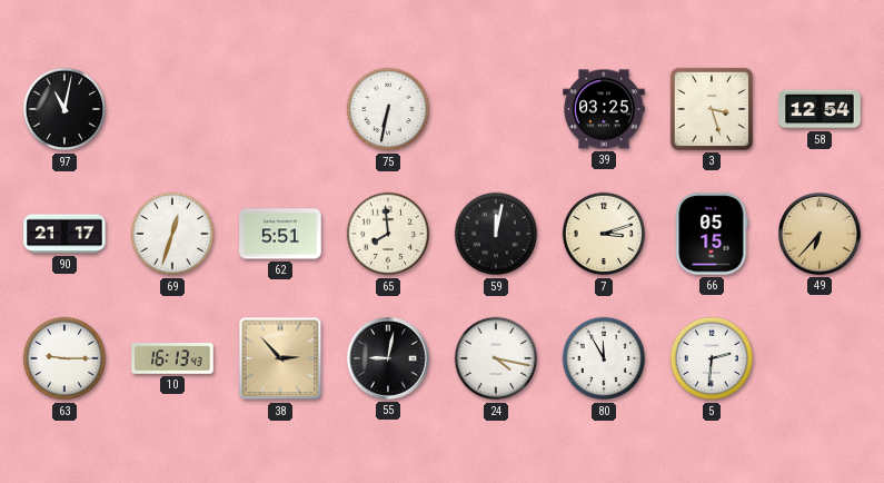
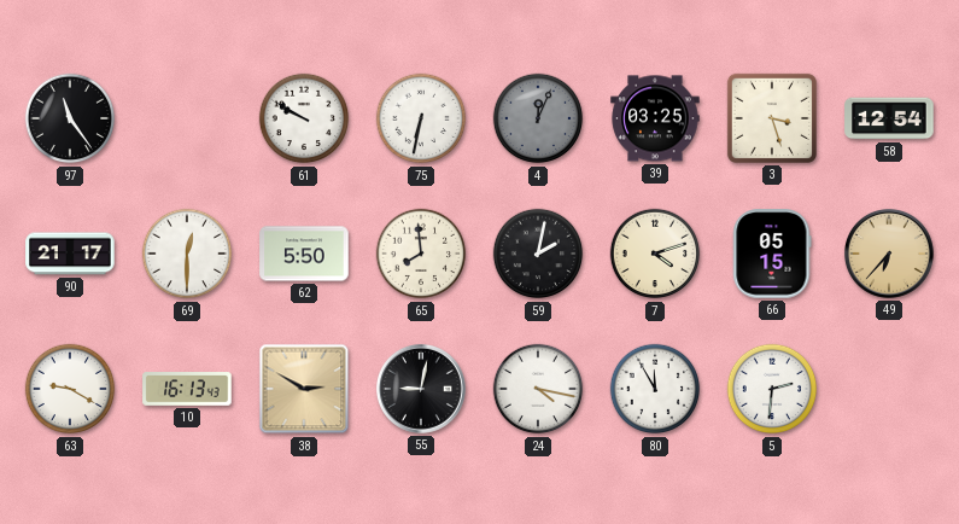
97: 11:02 -> 11:24 (70, 118)
61: none -> 9:50 (304, 118)
4: none -> 12:04 (538, 118)
69: 12:33 -> 12:30 (187, 254)
62: 5:51 -> 5:50 (304, 254)
59: 12:02 -> 2:02 (538, 254)
7: 3:12 -> 4:12 (655, 254)
63: 9:15 -> 9:20 (70, 389)
38: 2:53 -> 2:50 (304, 389)
